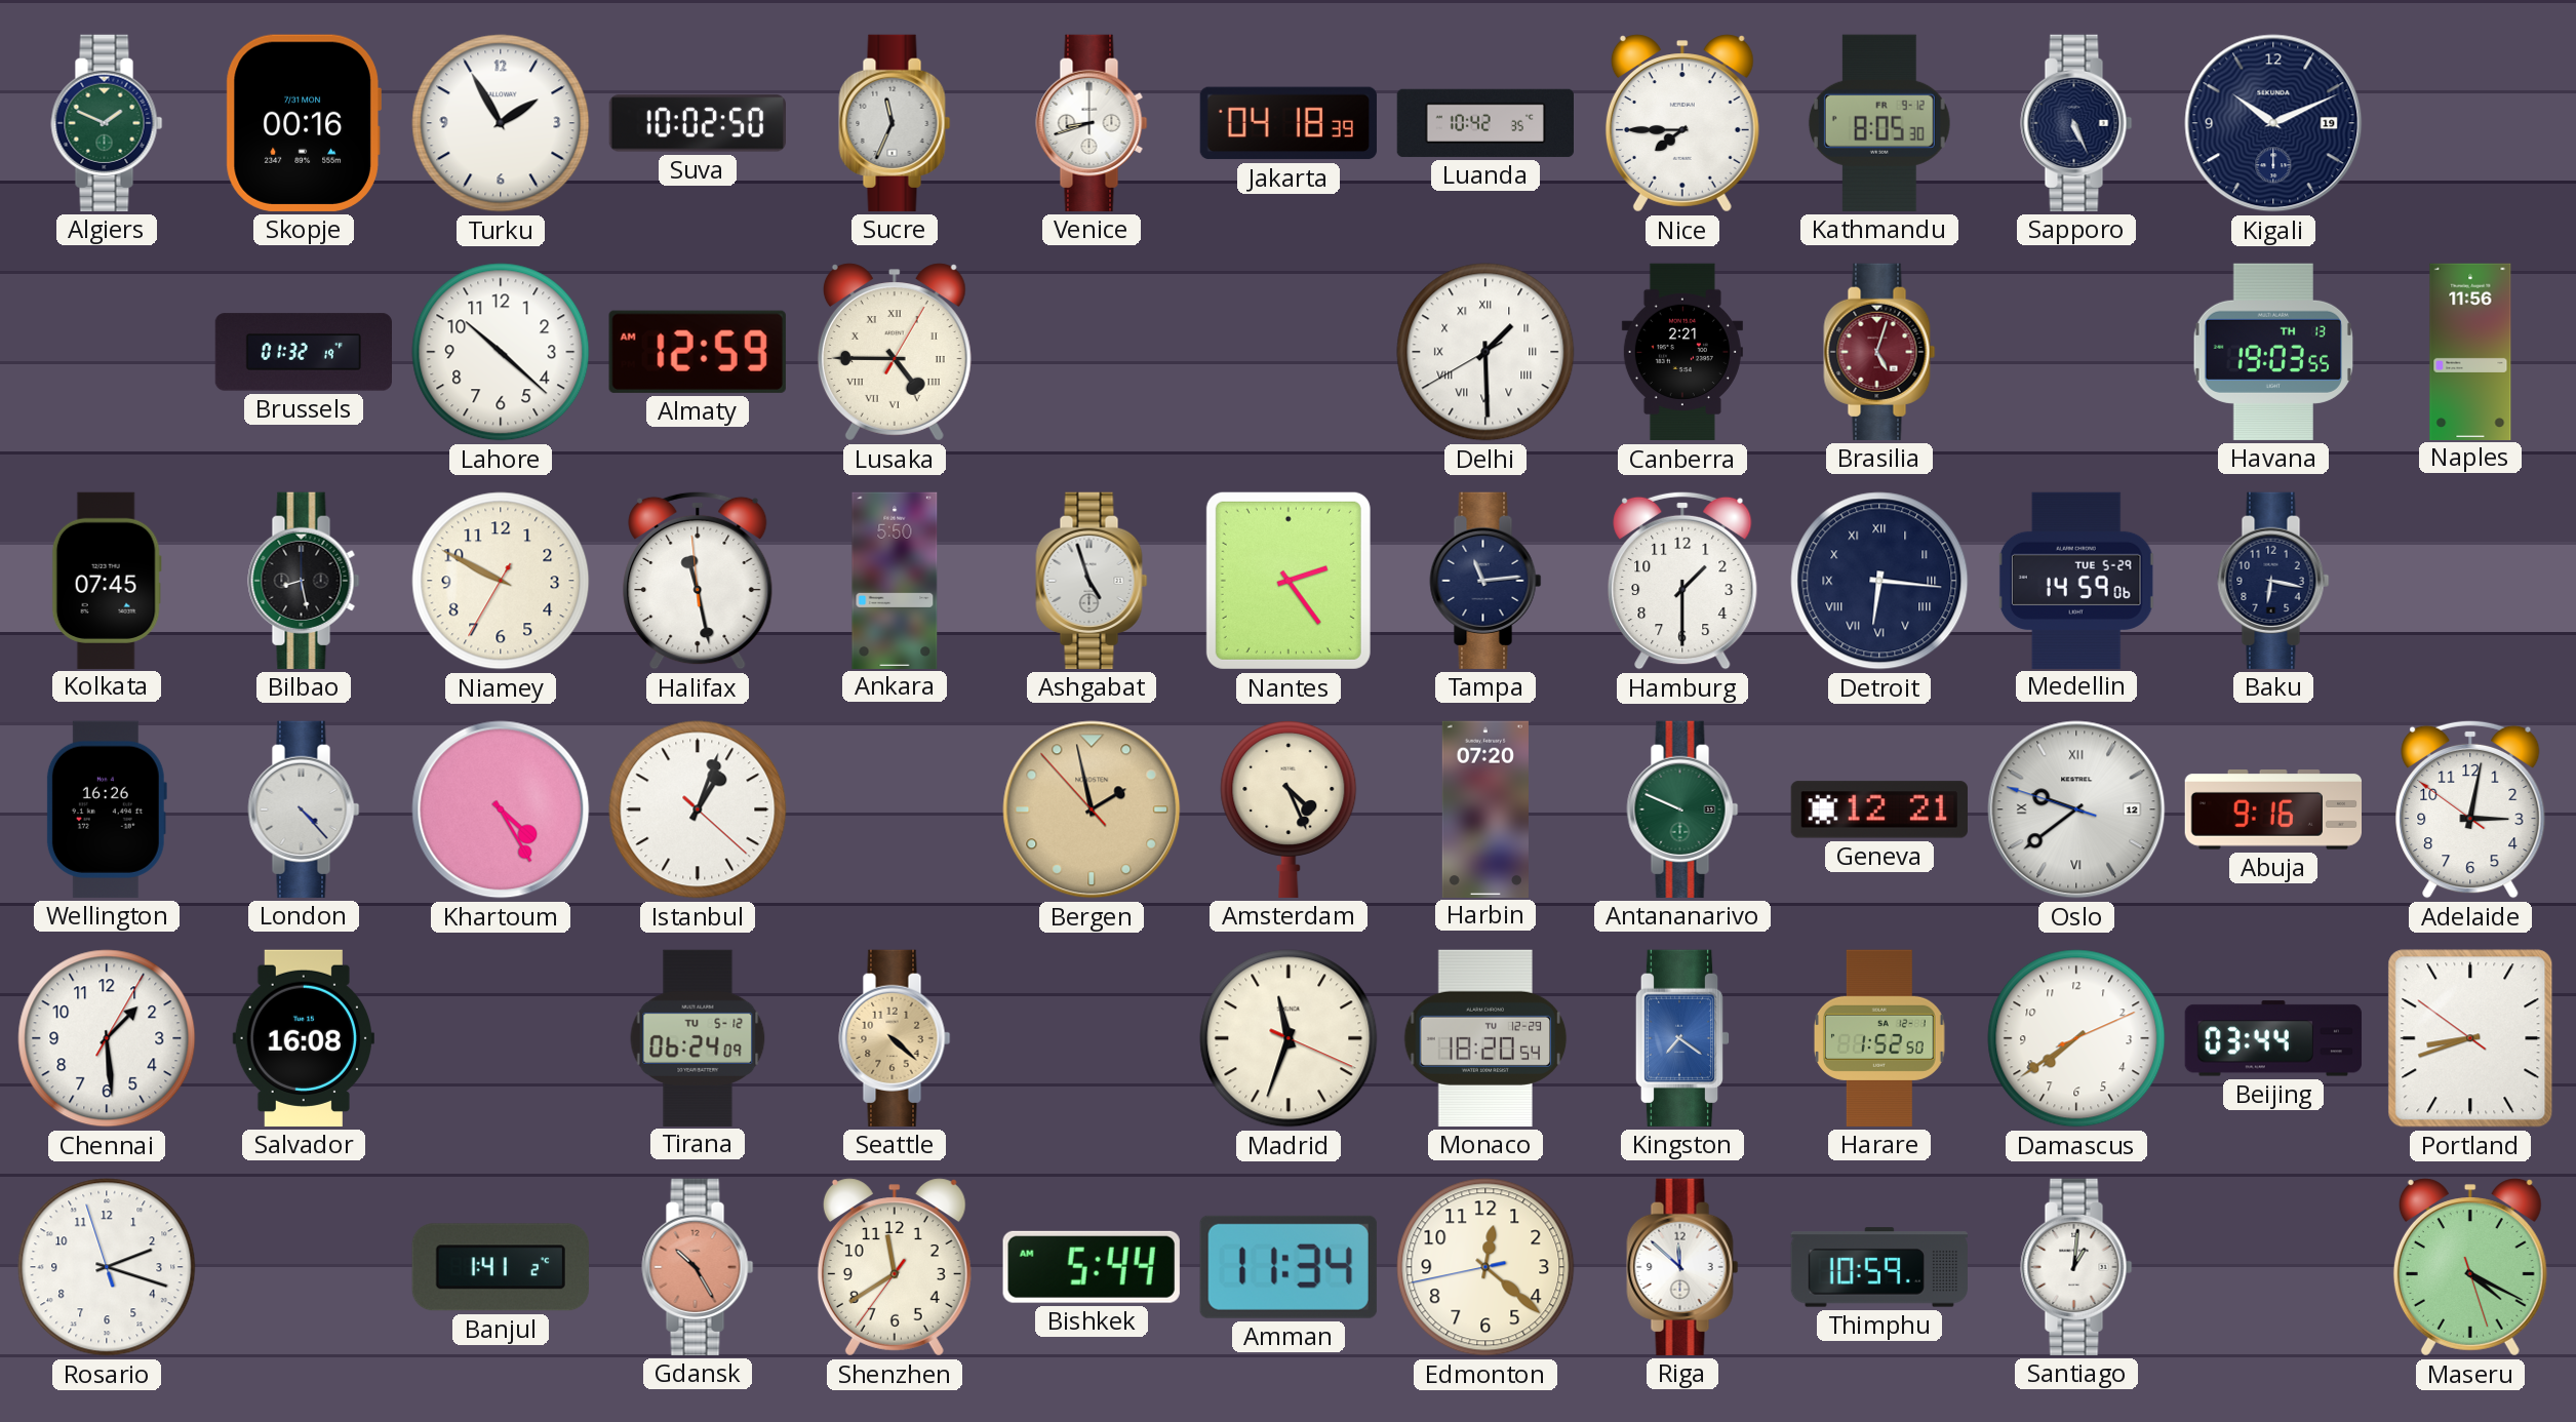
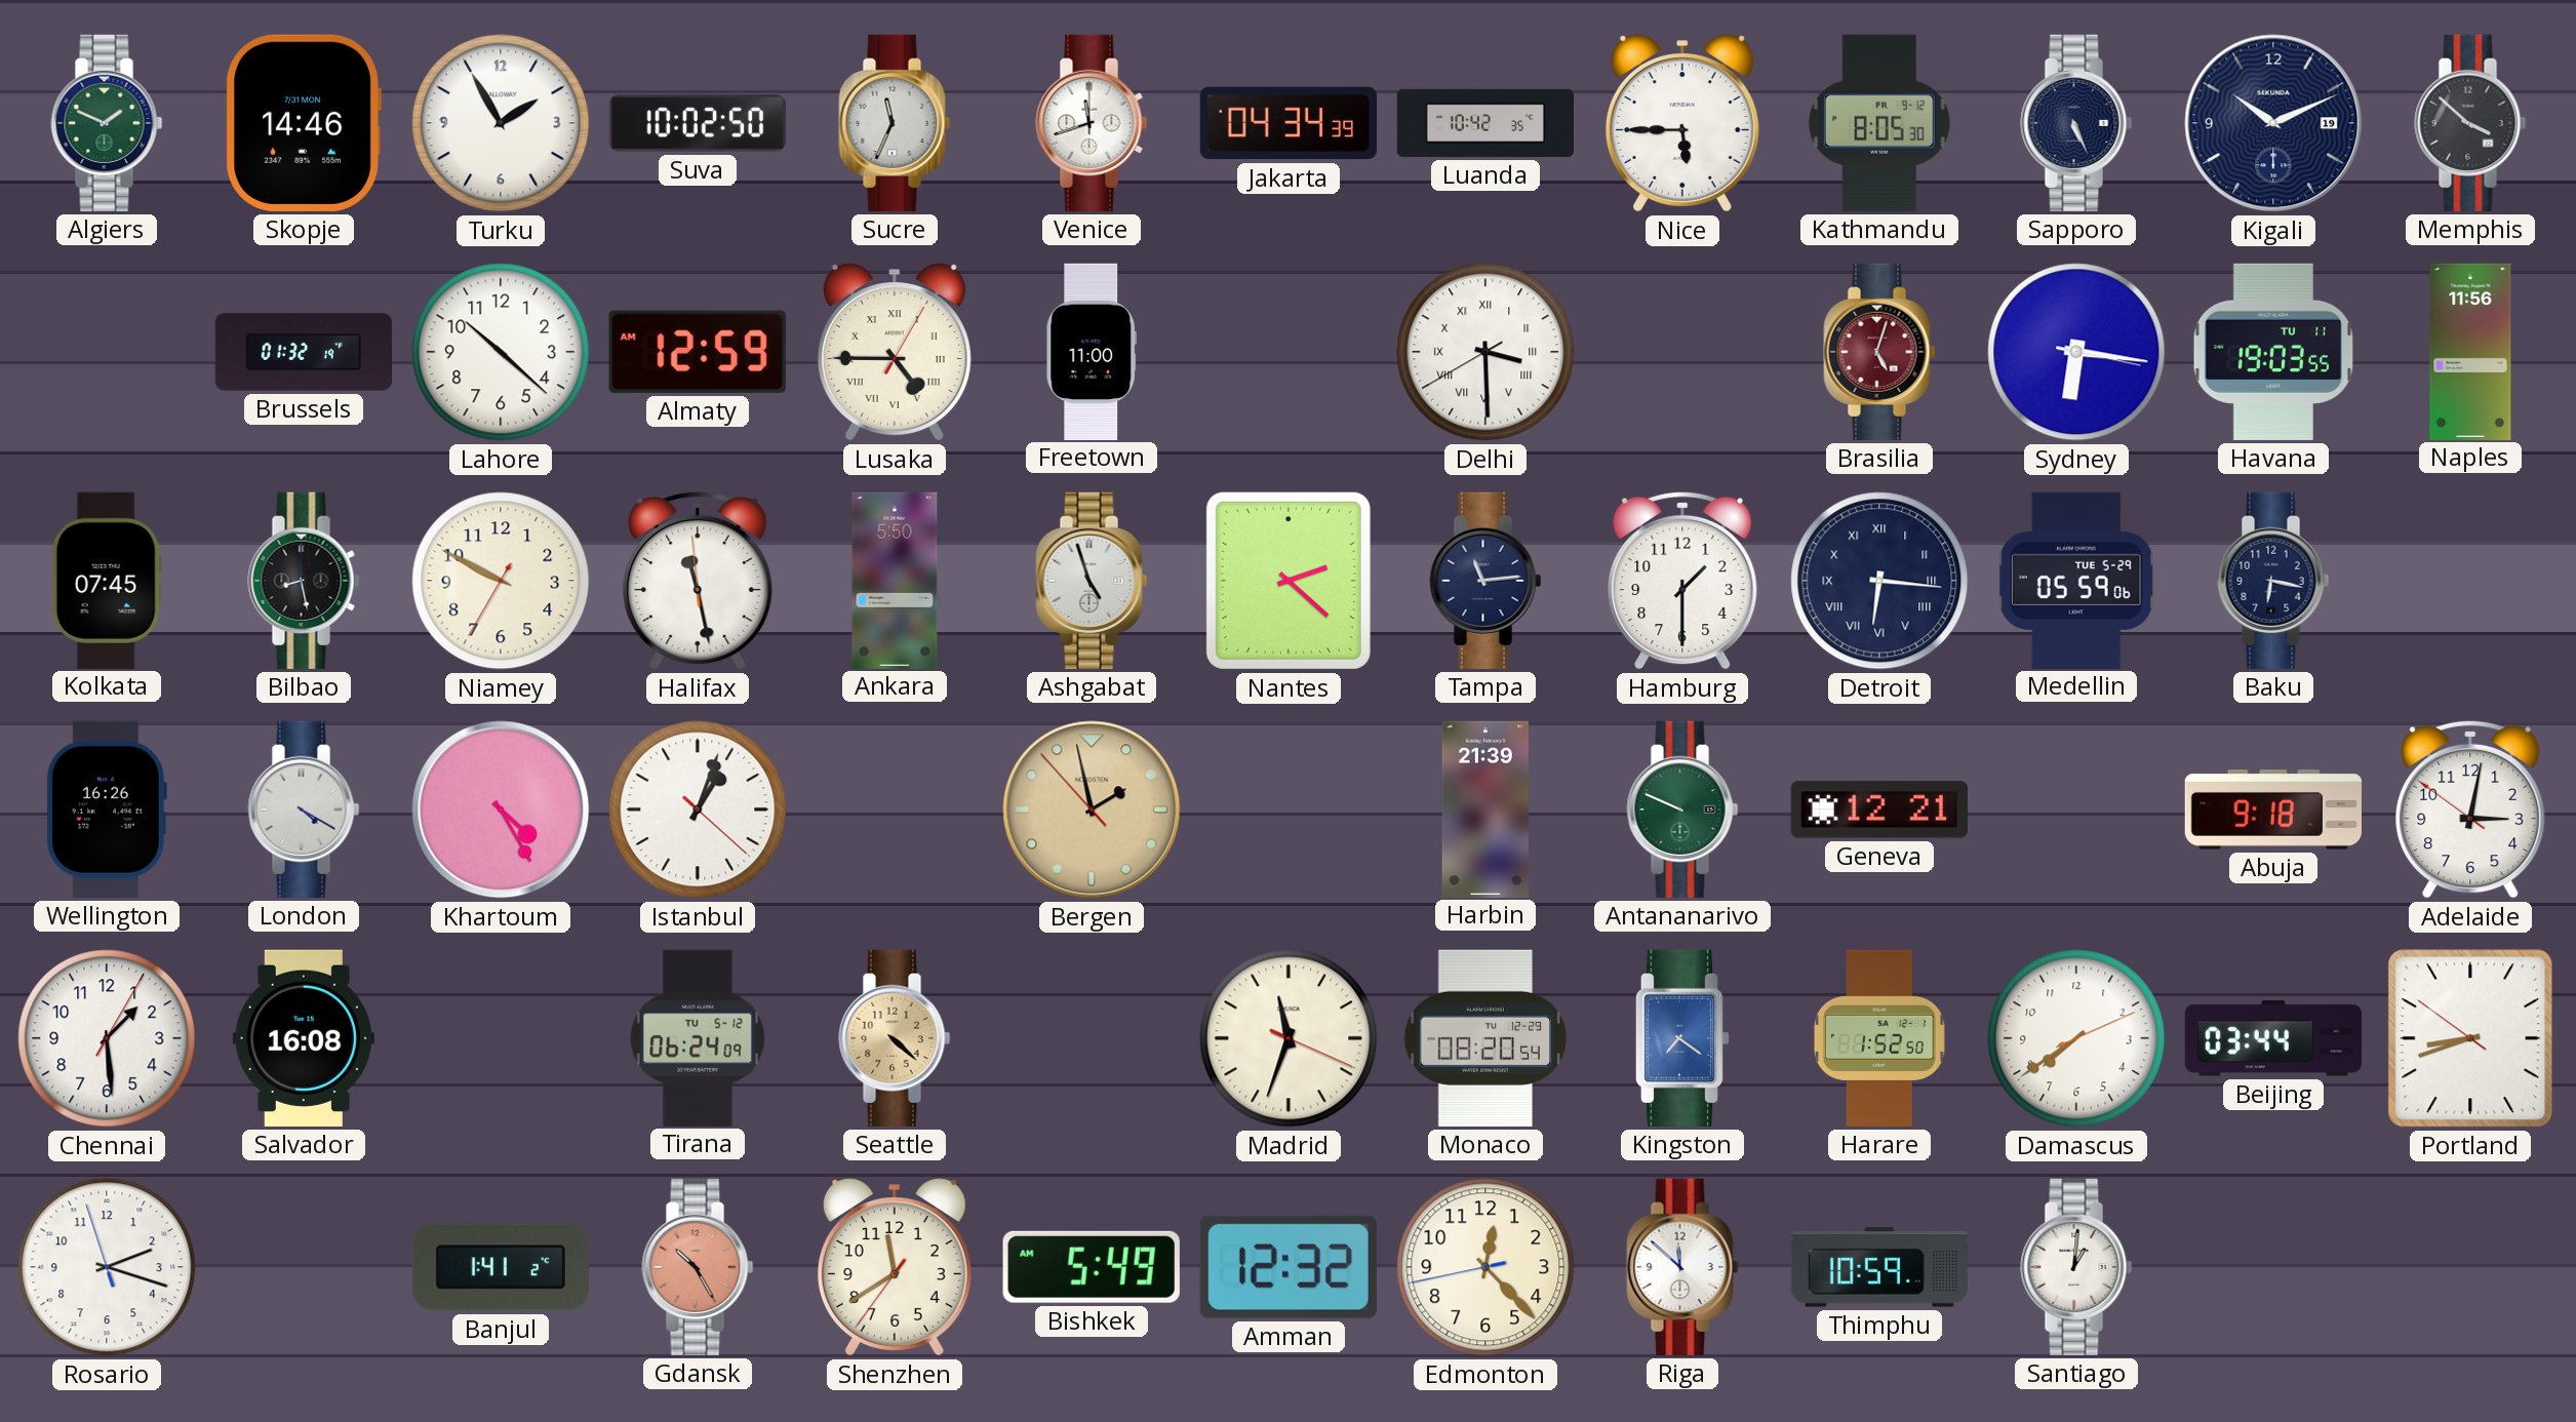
Skopje: 00:16 -> 14:46 (304, 123)
Venice: 8:42 -> 11:42 (1092, 123)
Jakarta: 04:18 -> 04:34 (1289, 123)
Nice: 7:45 -> 5:45 (1682, 123)
Memphis: none -> 3:52 (2470, 123)
Freetown: none -> 11:00 (1092, 351)
Delhi: 1:29 -> 3:29 (1485, 352)
Canberra: 2:21 -> none (1682, 352)
Sydney: none -> 6:16 (2076, 352)
Havana date: TH 13 -> TU 11 (2272, 352)
Nantes: 2:24 -> 2:22 (1289, 581)
Medellin: 14:59 -> 05:59 (2076, 580)
London: 4:23 -> 4:20 (304, 809)
Amsterdam: 4:26 -> none (1289, 808)
Harbin: 07:20 -> 21:39 (1485, 808)
Oslo: 9:38 -> none (2076, 809)
Abuja: 9:16 -> 9:18 (2272, 811)
Monaco: 18:20 -> 08:20 (1485, 1038)
Bishkek: 5:44 -> 5:49 (1092, 1267)
Amman: 11:34 -> 12:32 (1289, 1267)
Edmonton: 12:21 -> 12:22 (1485, 1267)
Maseru: 4:19 -> none (2470, 1267)
